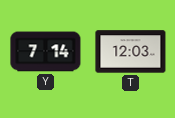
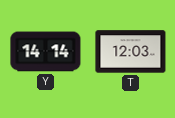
Y: 7:14 -> 14:14 (46, 52)
